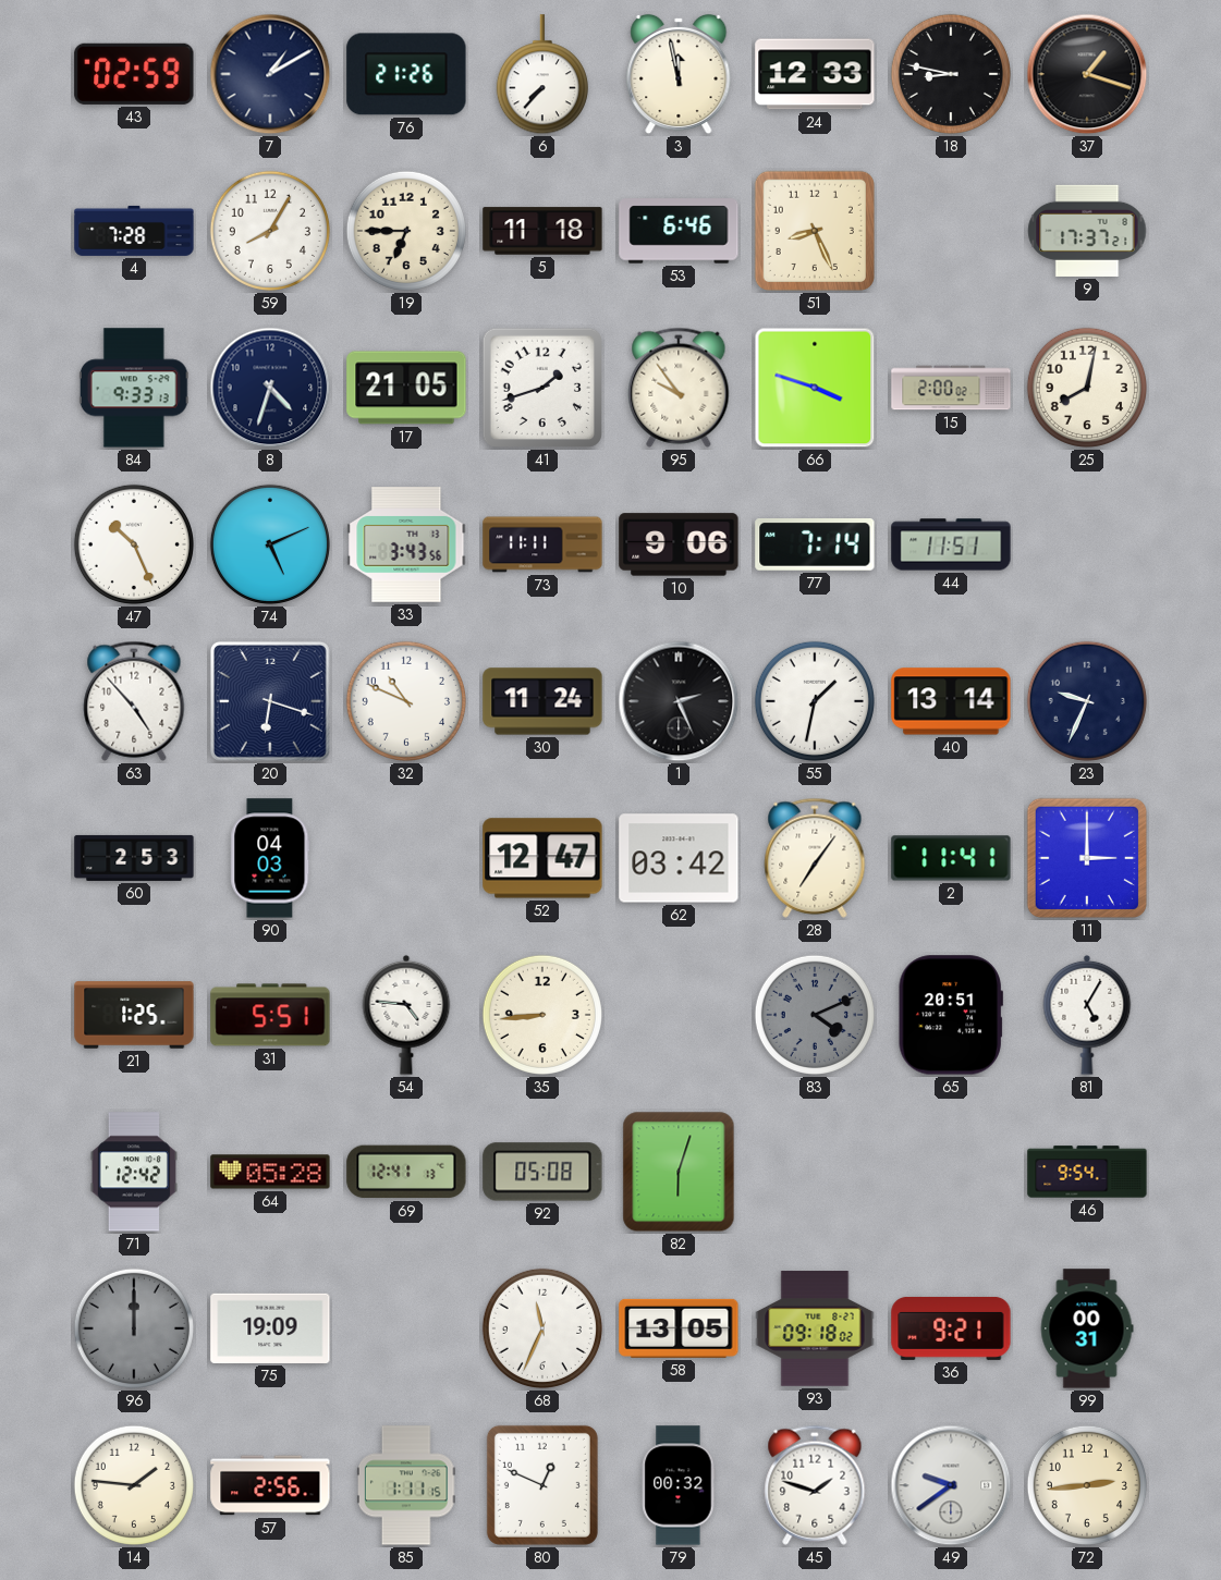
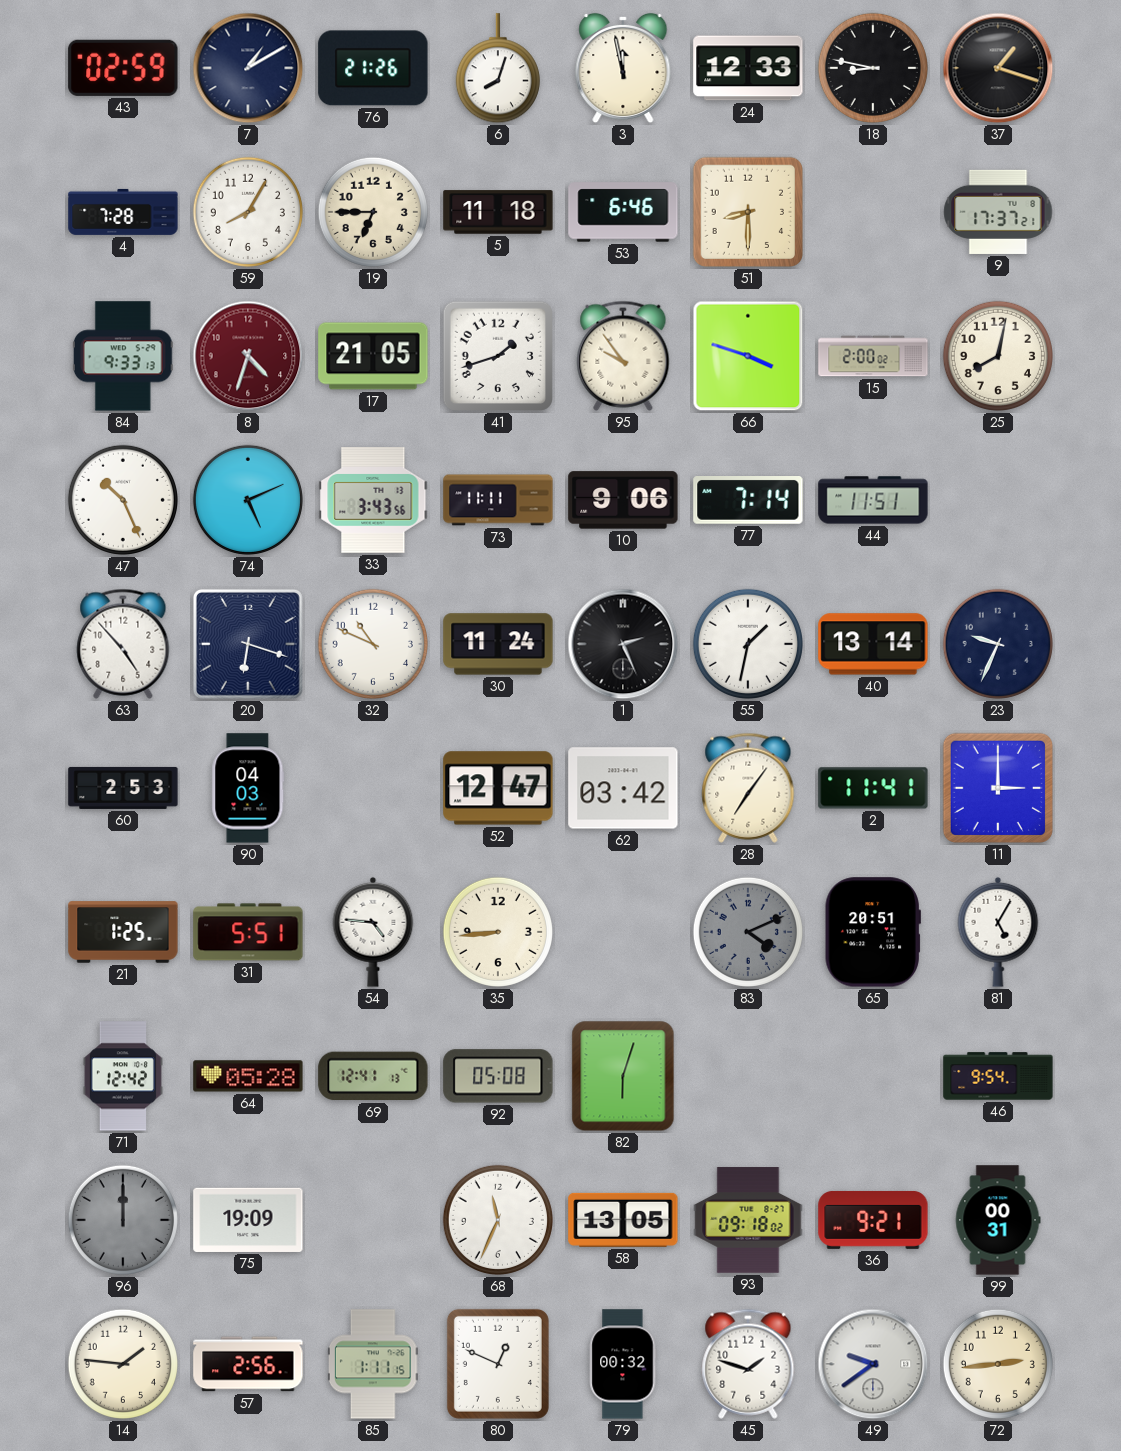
6: 7:37 -> 8:03 (498, 69)
51: 8:26 -> 8:30 (748, 212)
8 dial: navy -> burgundy (248, 356)
